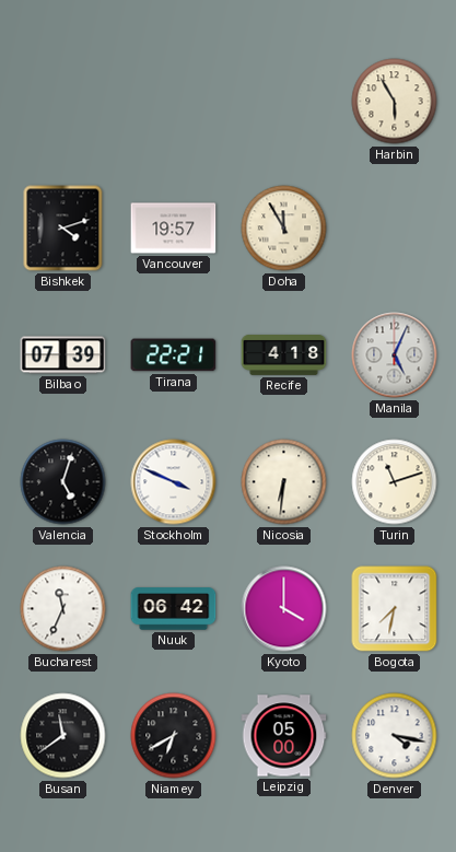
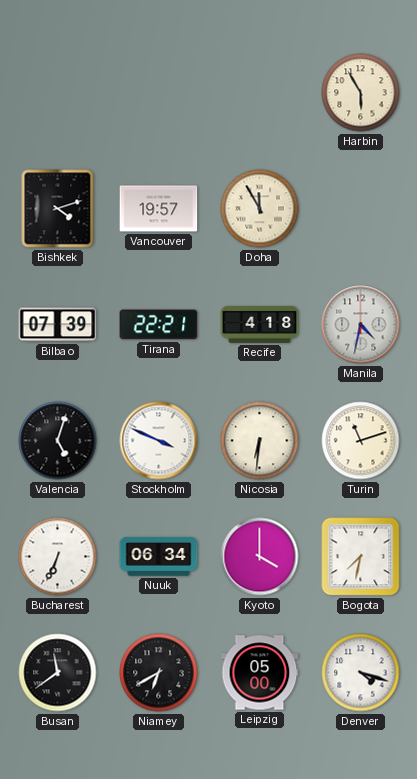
Manila: 5:04 -> 4:32 (361, 325)
Bucharest: 11:34 -> 6:34 (58, 557)
Nuuk: 06:42 -> 06:34 (159, 557)
Denver: 4:17 -> 4:18 (361, 673)
